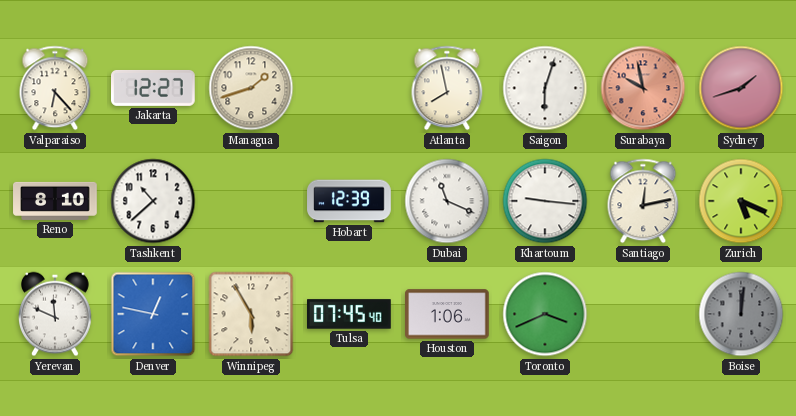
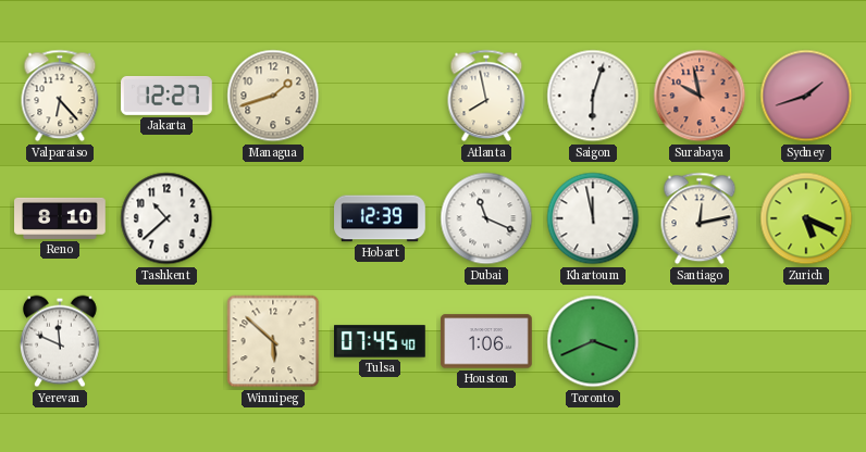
Khartoum: 9:16 -> 11:58 (593, 218)
Denver: 12:47 -> none (153, 314)
Winnipeg: 5:55 -> 5:52 (273, 341)
Boise: 12:01 -> none (741, 314)
